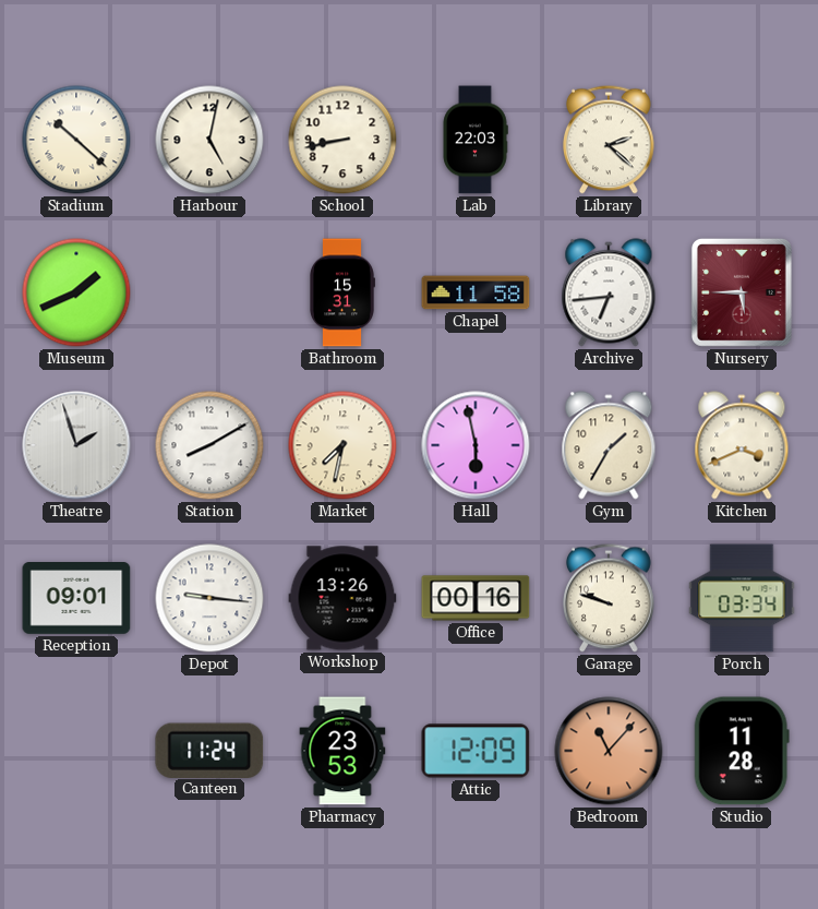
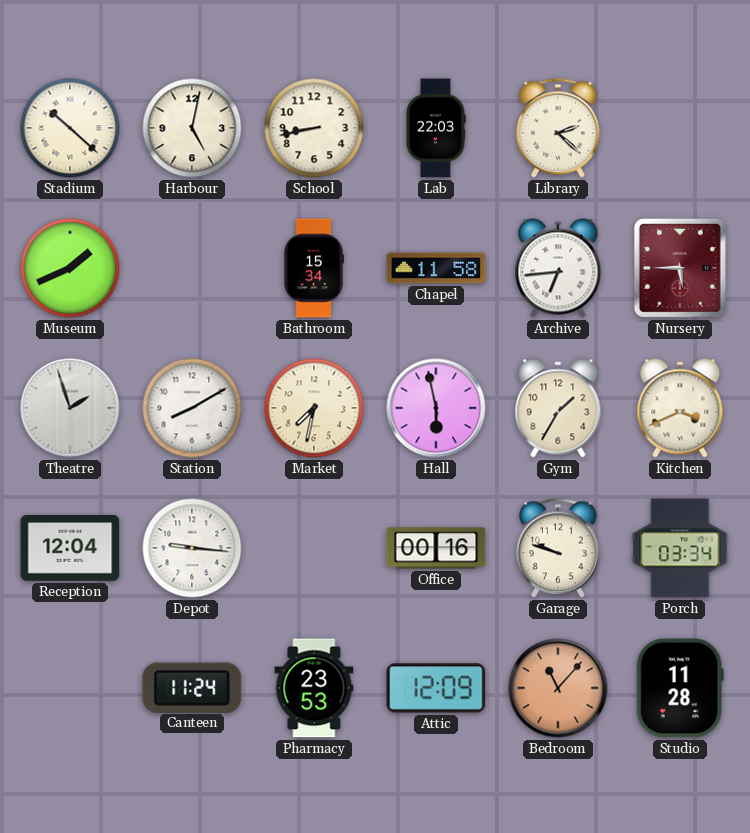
Bathroom: 15:31 -> 15:34 (314, 268)
Reception: 09:01 -> 12:04 (70, 549)
Workshop: 13:26 -> none (342, 598)
